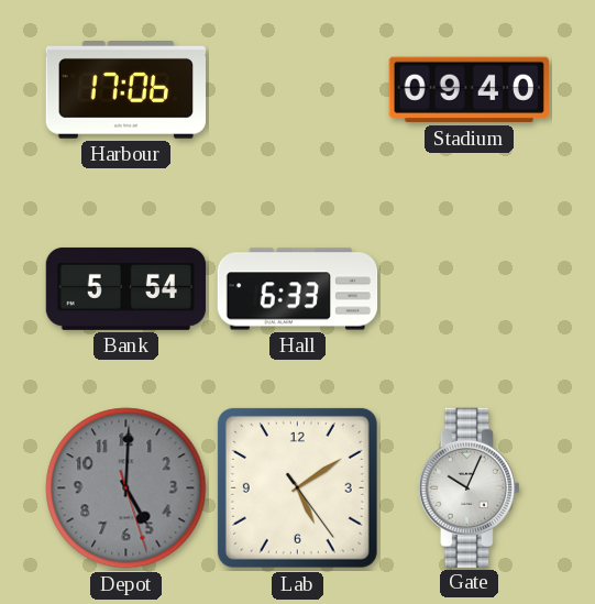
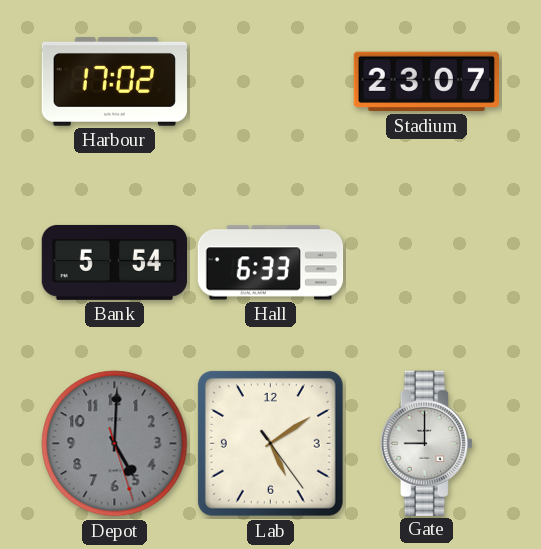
Harbour: 17:06 -> 17:02 (114, 82)
Stadium: 09:40 -> 23:07 (426, 82)
Gate: 10:04 -> 9:00 (426, 443)
